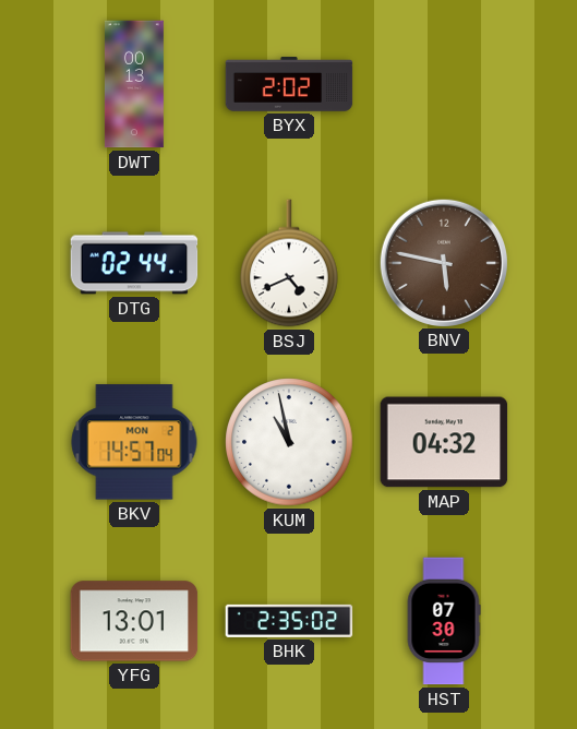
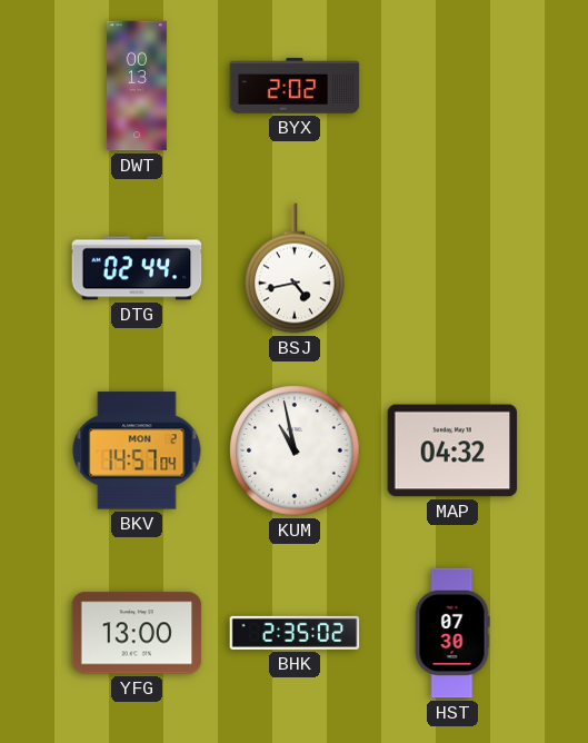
BSJ: 4:41 -> 4:43 (296, 268)
BNV: 5:47 -> none (443, 262)
YFG: 13:01 -> 13:00 (137, 633)
